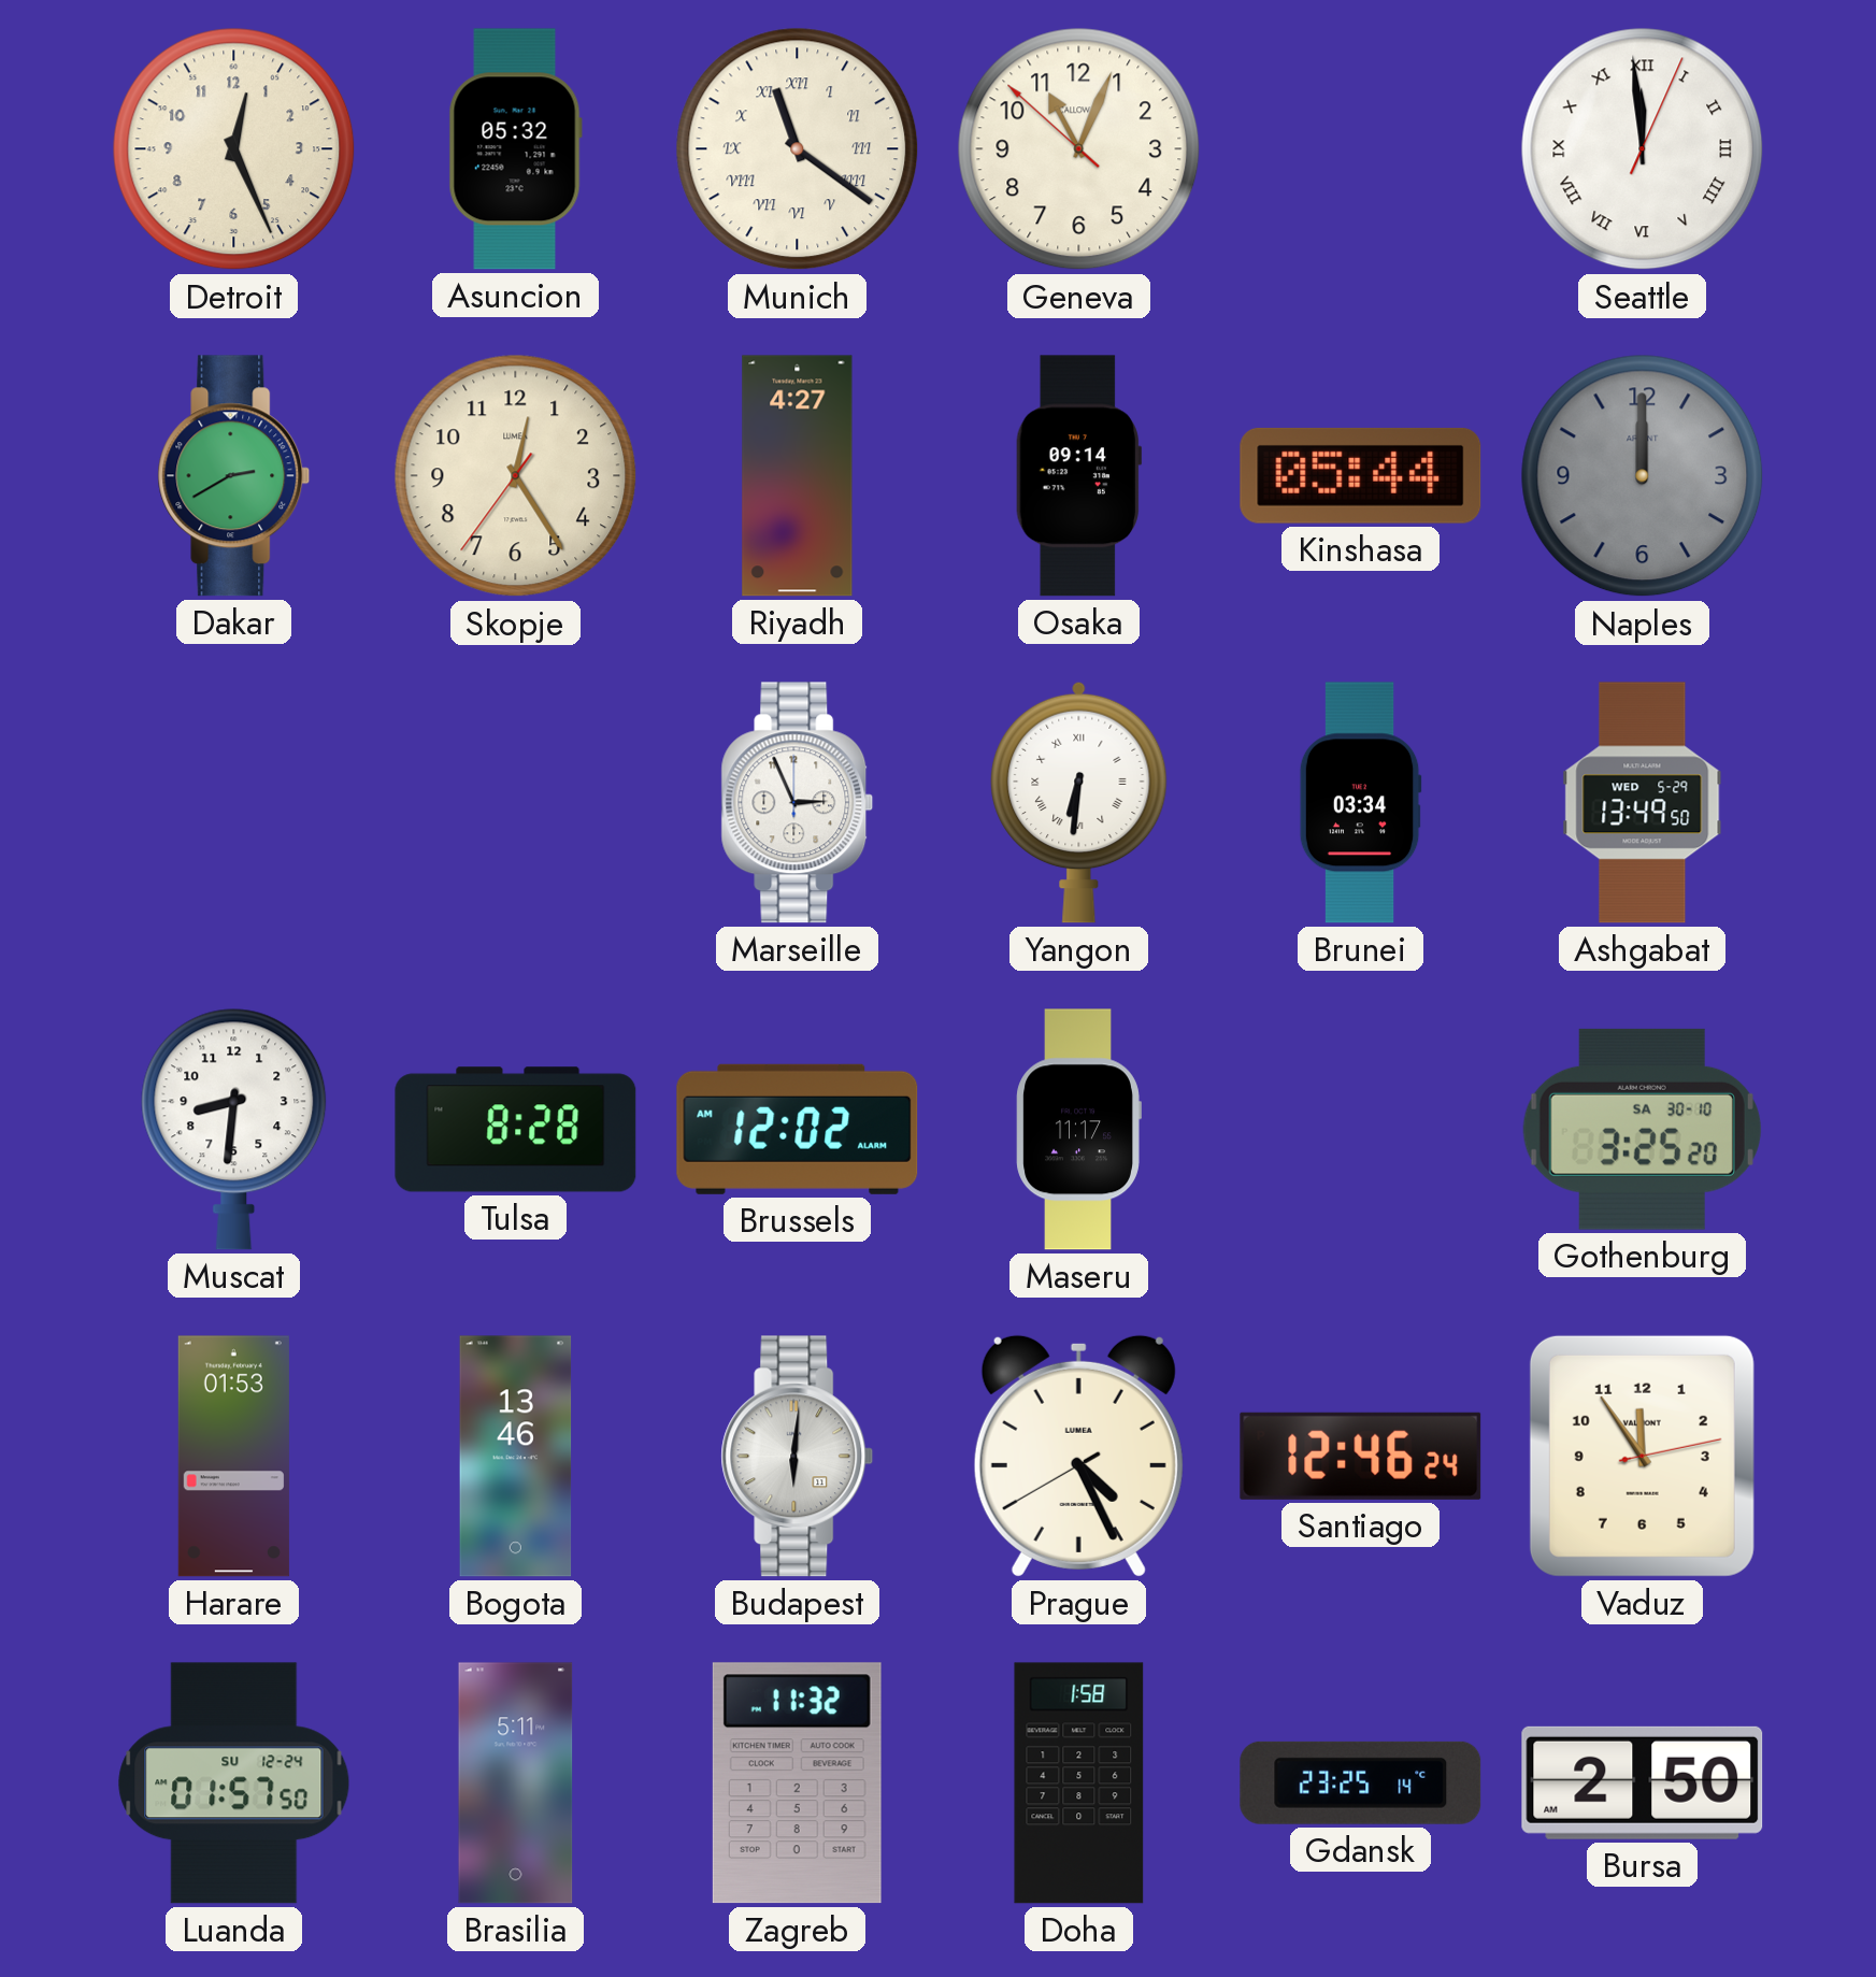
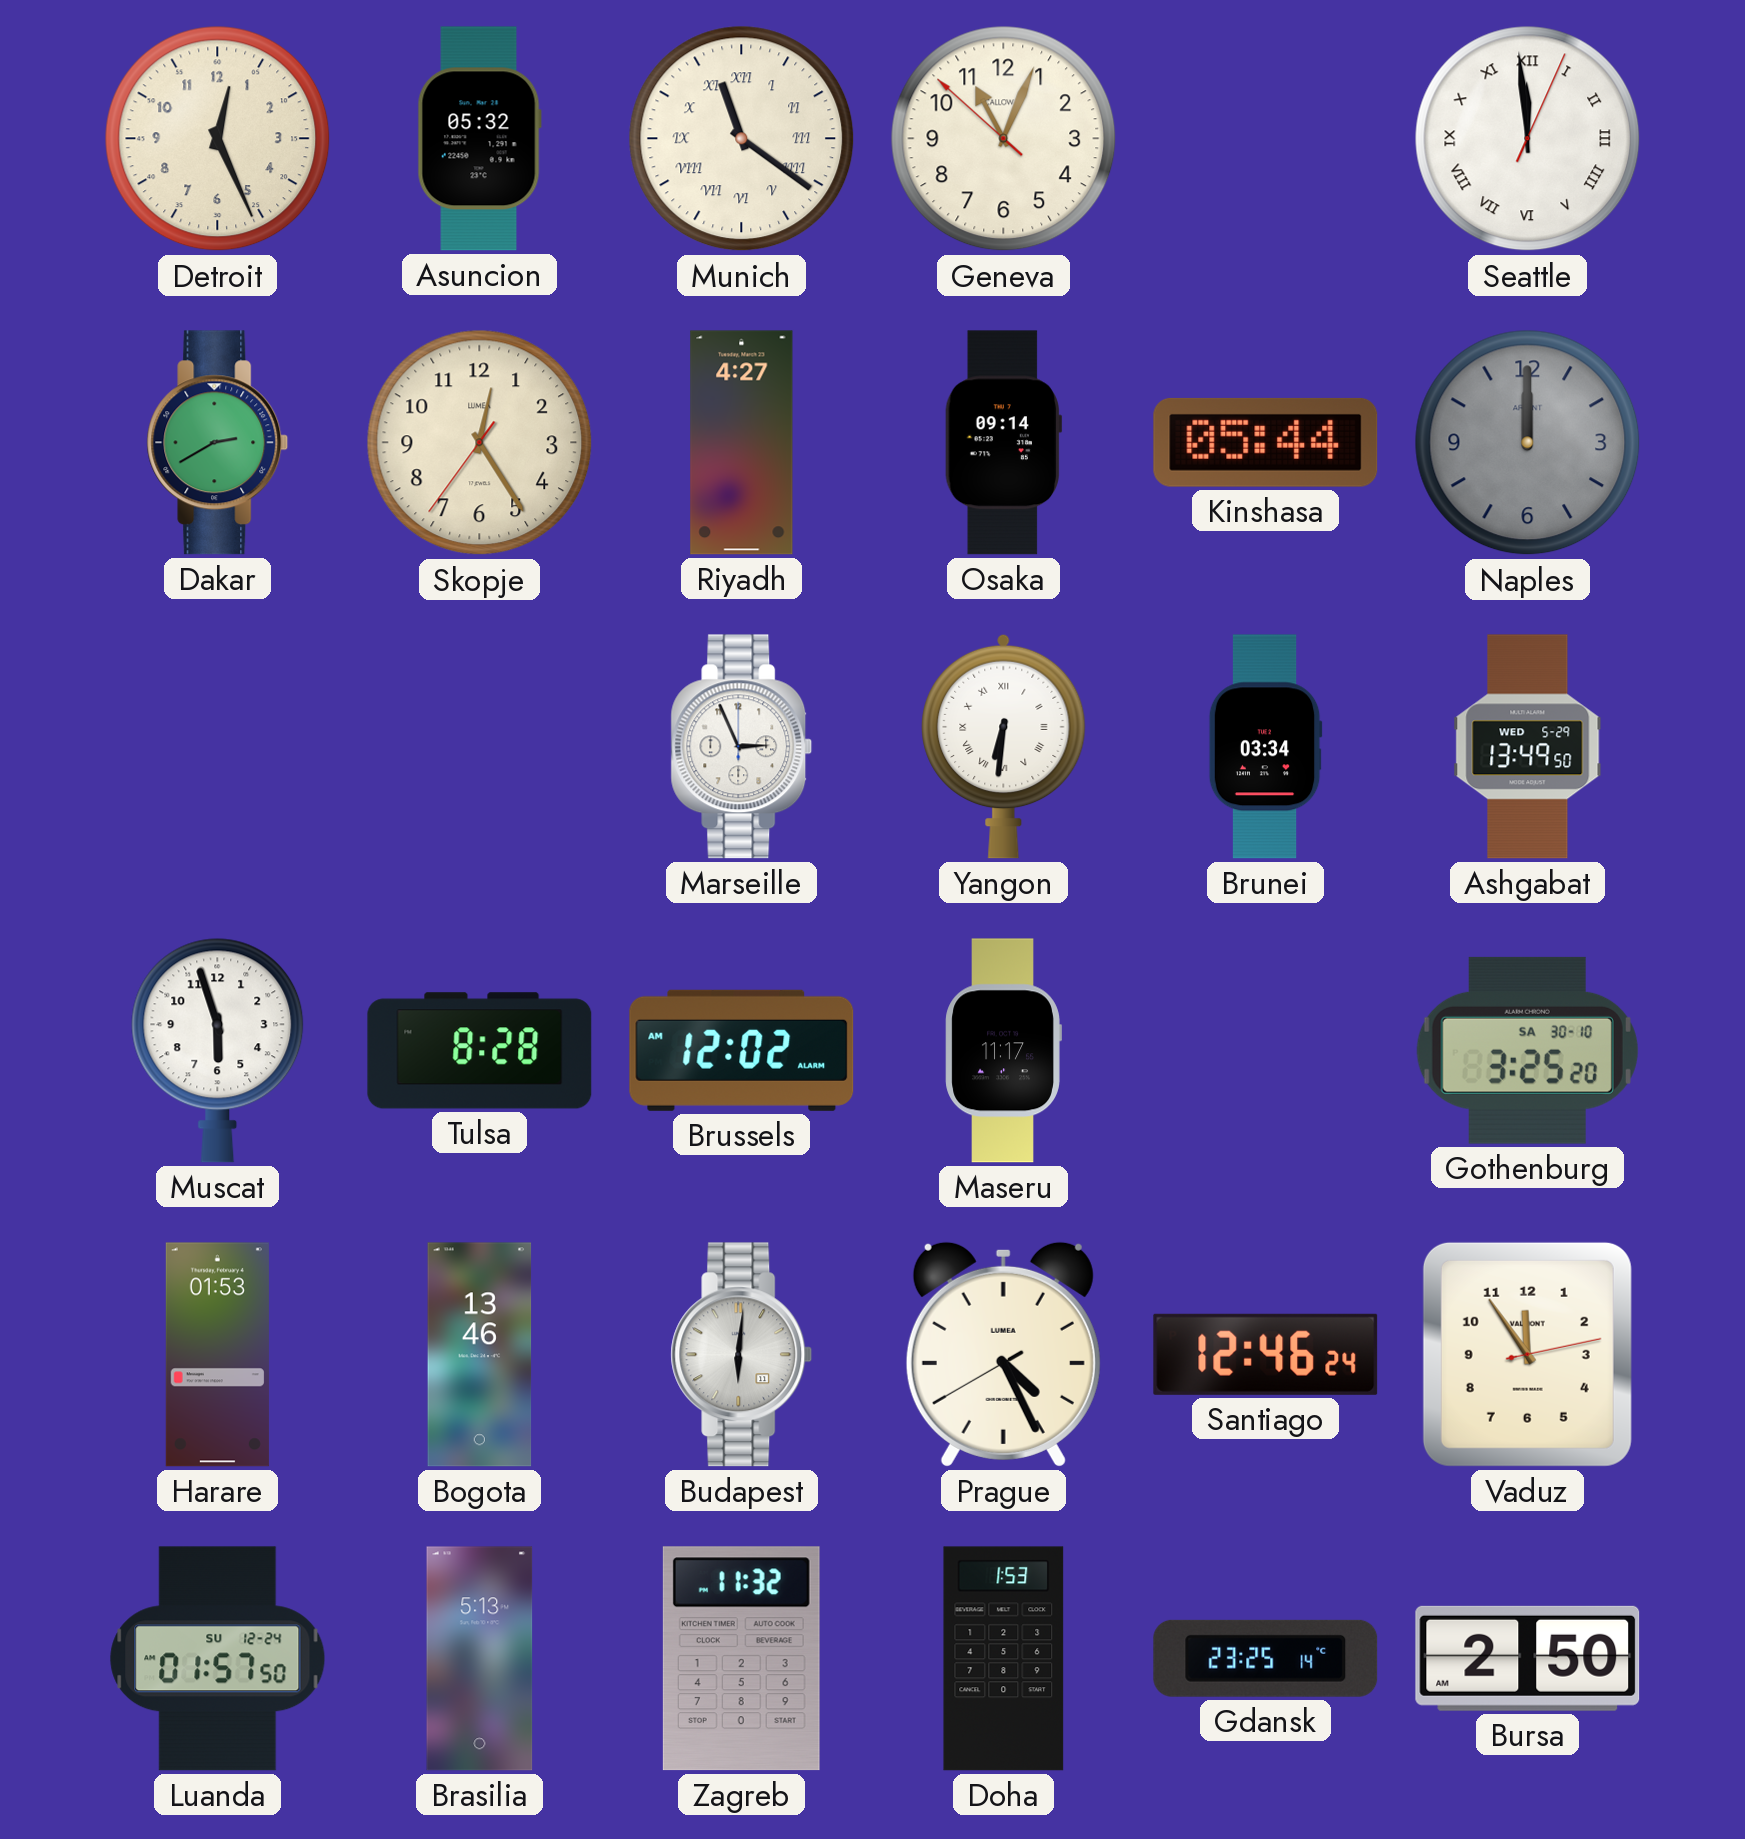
Muscat: 8:31 -> 5:57 (218, 1050)
Brasilia: 5:11 -> 5:13 (480, 1659)
Doha: 1:58 -> 1:53 (1004, 1659)
